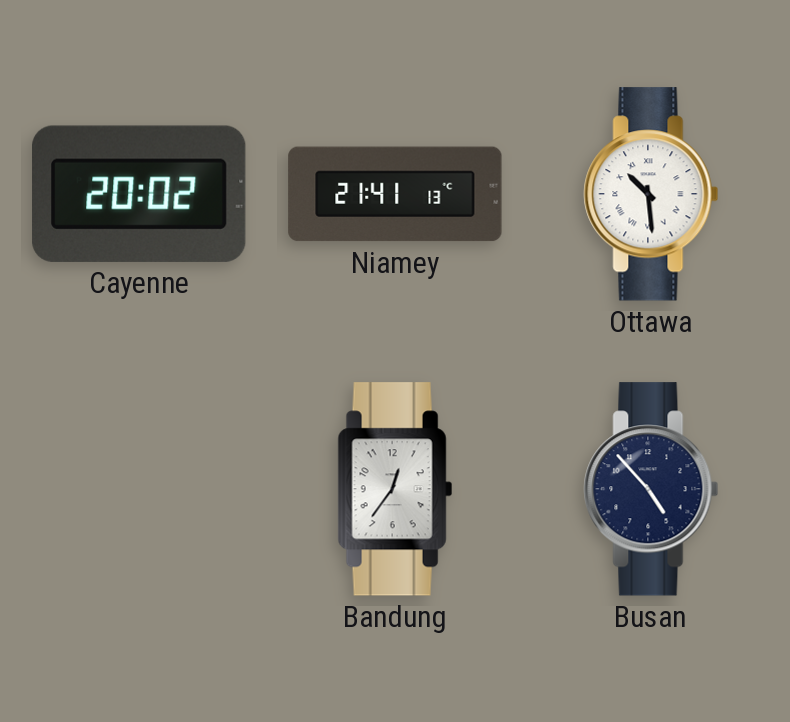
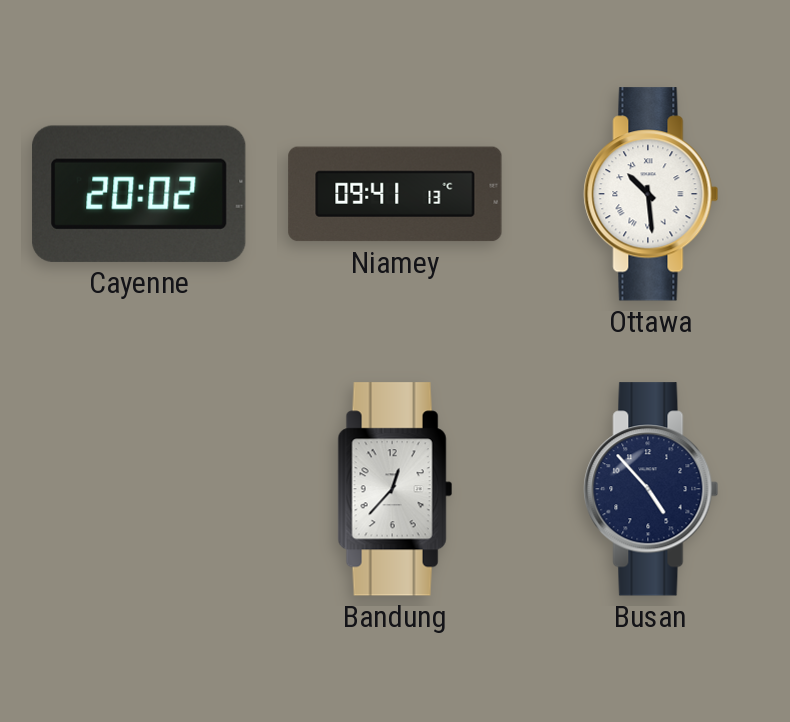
Niamey: 21:41 -> 09:41 (395, 194)
Bandung: 12:36 -> 12:37 (395, 489)
